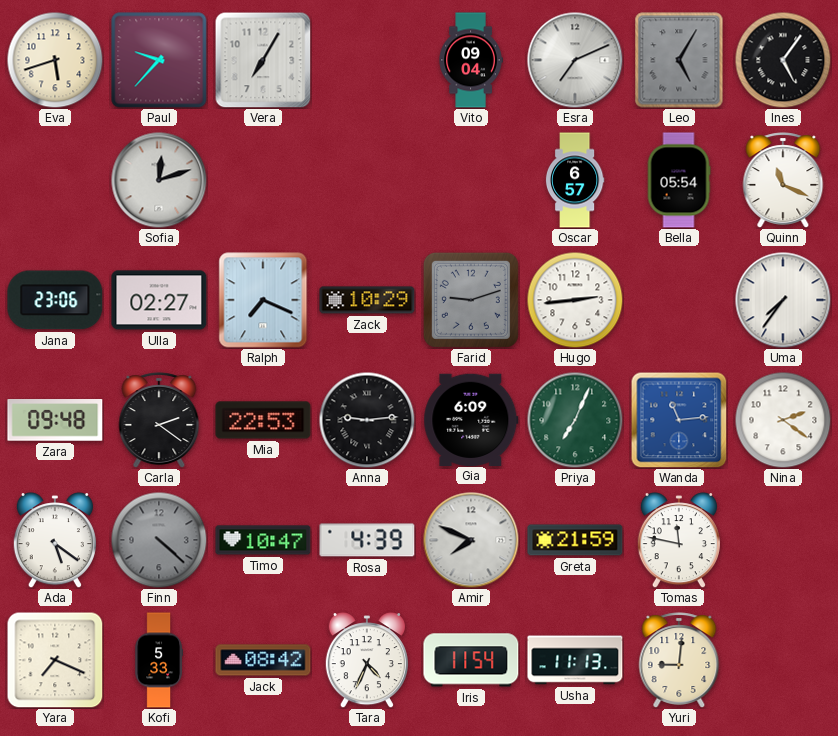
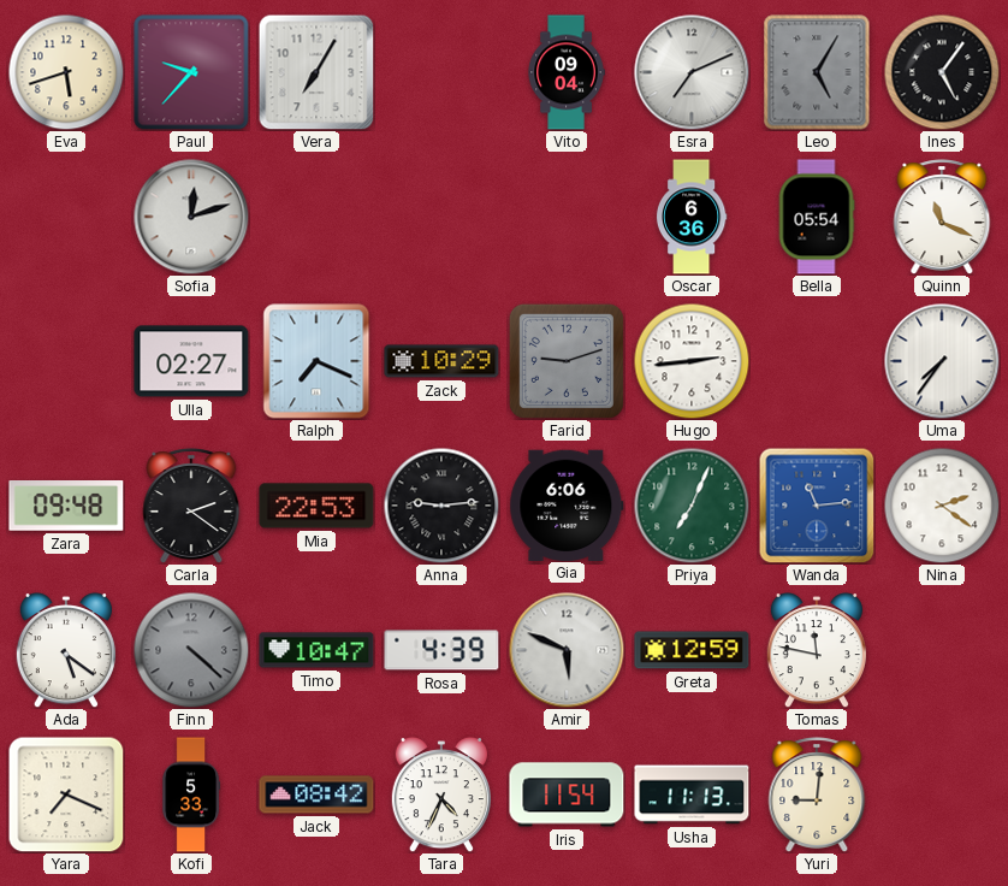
Oscar: 6:57 -> 6:36 (692, 217)
Jana: 23:06 -> none (55, 300)
Gia: 6:09 -> 6:06 (567, 504)
Amir: 7:49 -> 5:49 (567, 650)
Greta: 21:59 -> 12:59 (692, 650)
